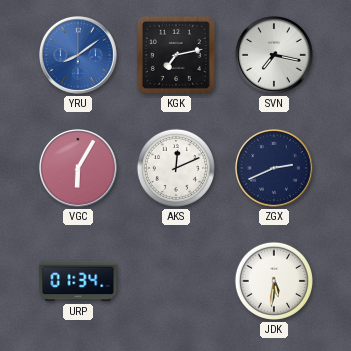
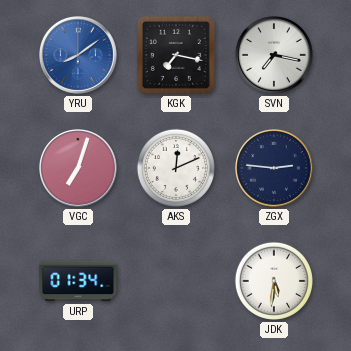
KGK: 7:13 -> 7:17 (176, 55)
VGC: 6:05 -> 7:03 (79, 169)
ZGX: 2:41 -> 2:46 (275, 169)
